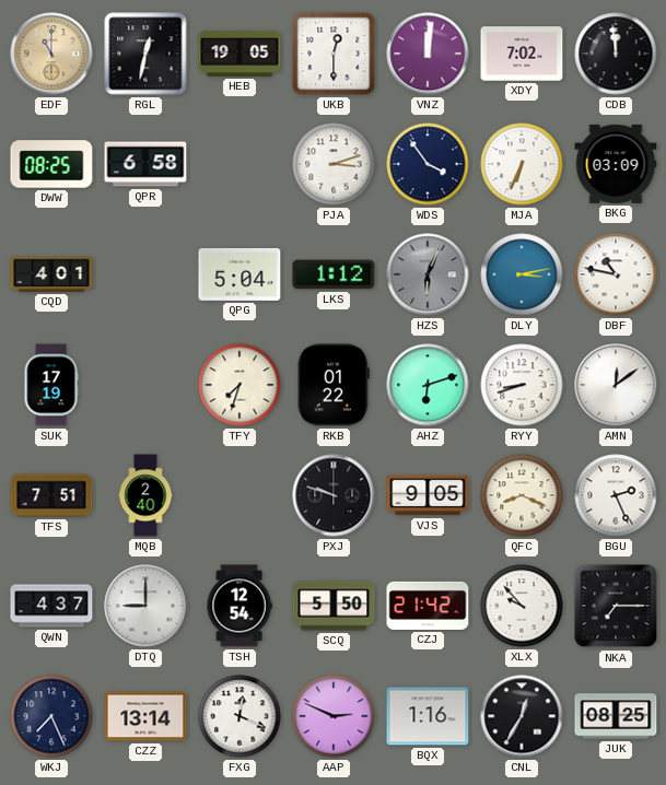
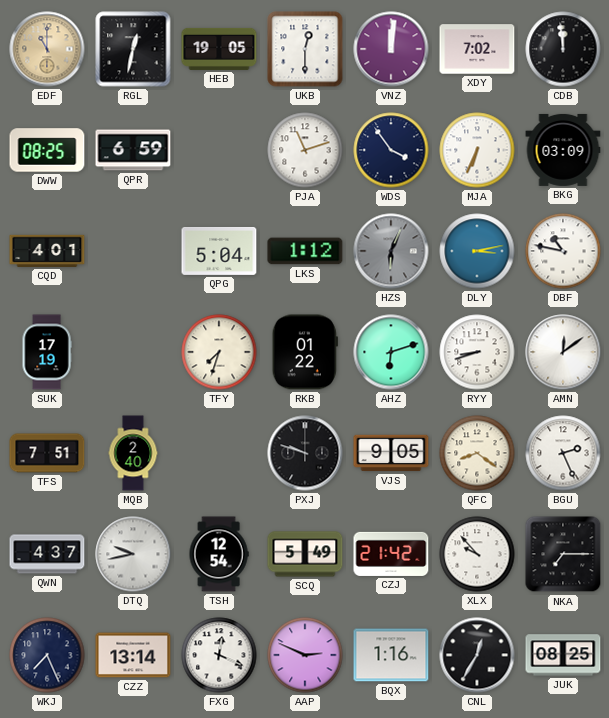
QPR: 6:58 -> 6:59 (133, 150)
PJA: 3:12 -> 11:12 (305, 150)
QFC: 8:19 -> 8:21 (477, 453)
DTQ: 9:00 -> 9:43 (133, 554)
SCQ: 5:50 -> 5:49 (305, 554)
